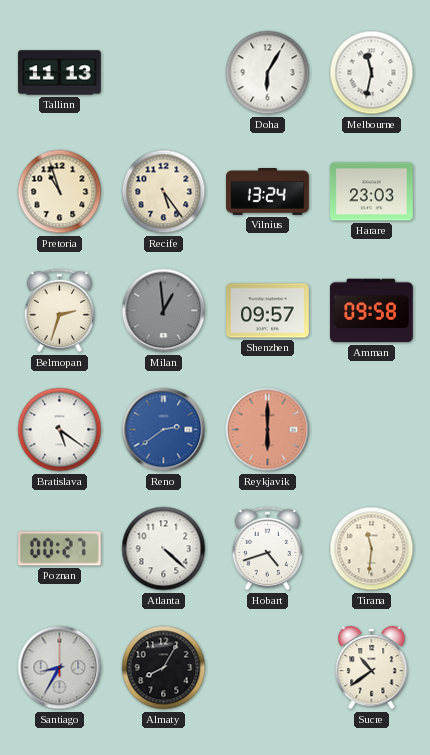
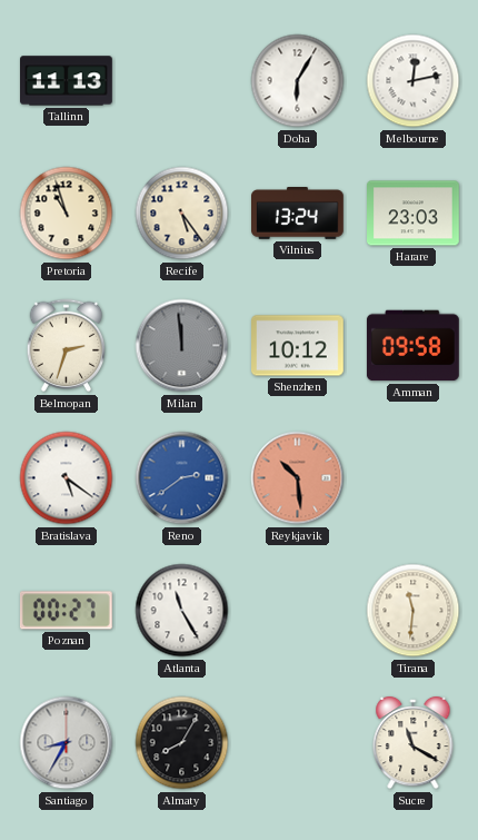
Melbourne: 11:32 -> 12:13 (414, 81)
Milan: 12:59 -> 11:59 (182, 346)
Shenzhen: 09:57 -> 10:12 (298, 346)
Reykjavik: 6:00 -> 10:29 (298, 478)
Atlanta: 4:22 -> 11:25 (182, 611)
Hobart: 4:42 -> none (268, 549)
Sucre: 10:39 -> 11:20 (414, 743)
